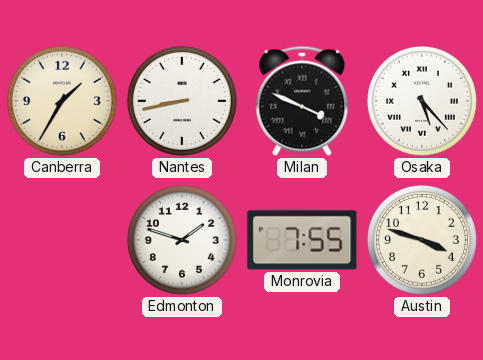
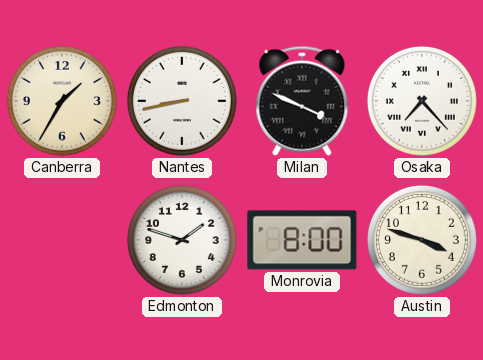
Osaka: 5:23 -> 7:23 (422, 101)
Monrovia: 7:55 -> 8:00 (302, 240)
